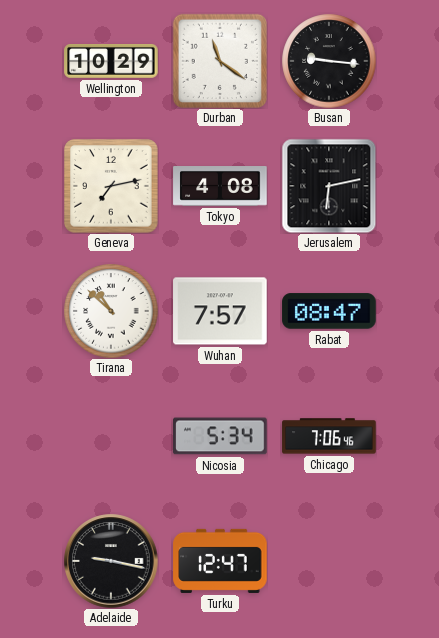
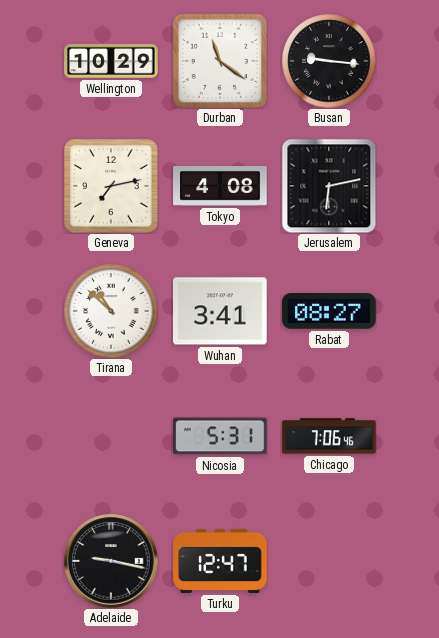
Wuhan: 7:57 -> 3:41 (220, 311)
Rabat: 08:47 -> 08:27 (329, 311)
Nicosia: 5:34 -> 5:31 (220, 436)
